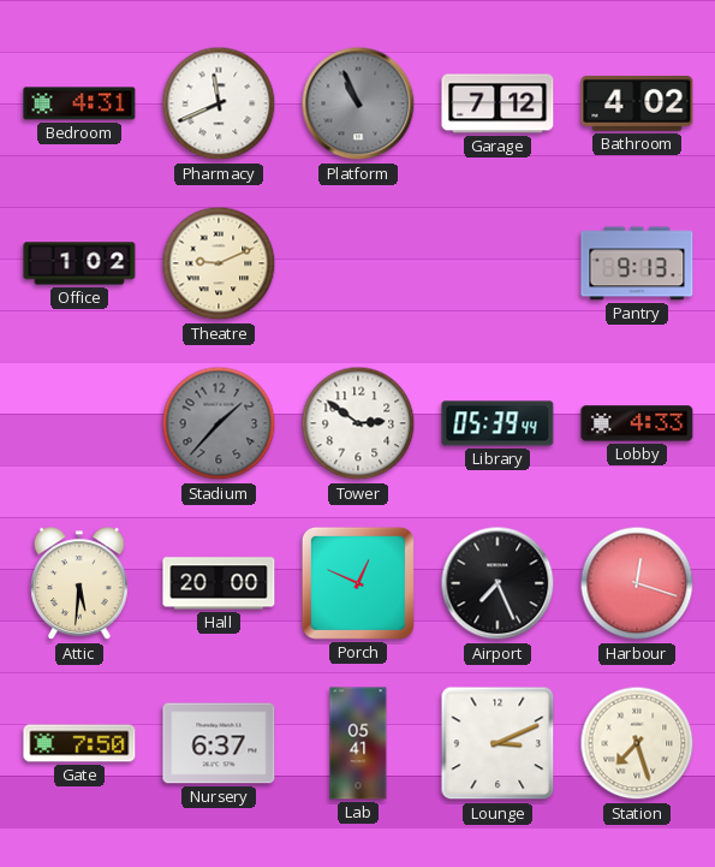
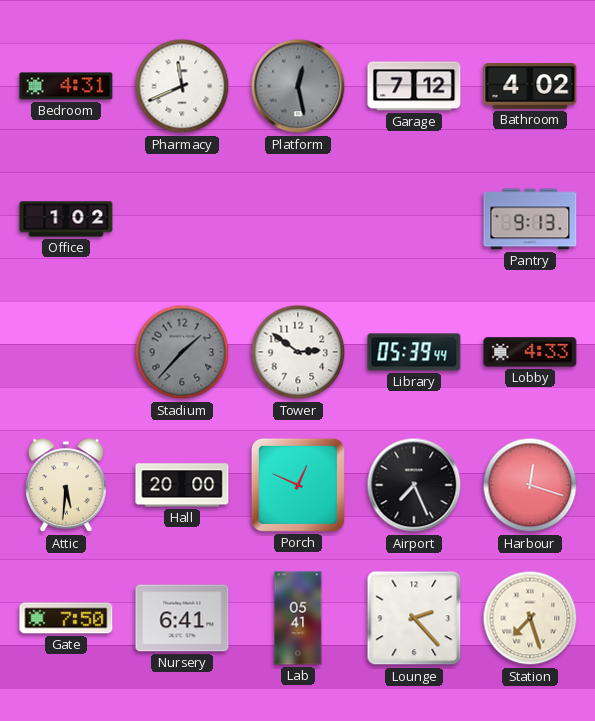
Platform: 10:56 -> 12:28 (298, 86)
Theatre: 9:11 -> none (219, 263)
Nursery: 6:37 -> 6:41 (182, 618)
Lounge: 3:11 -> 2:23 (414, 618)
